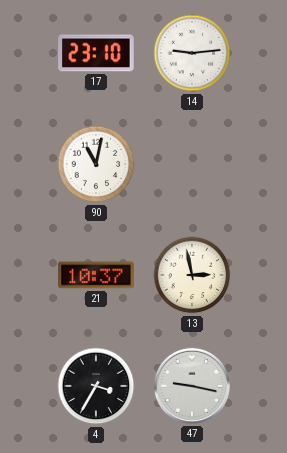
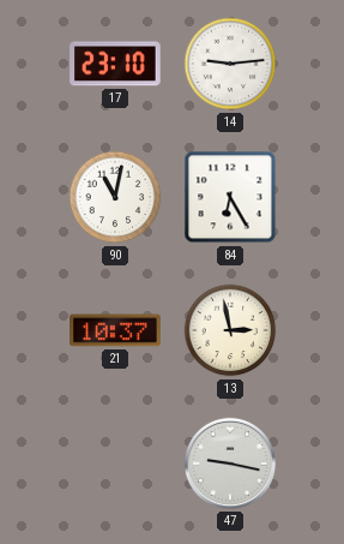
84: none -> 6:25 (230, 197)
4: 3:35 -> none (96, 386)
